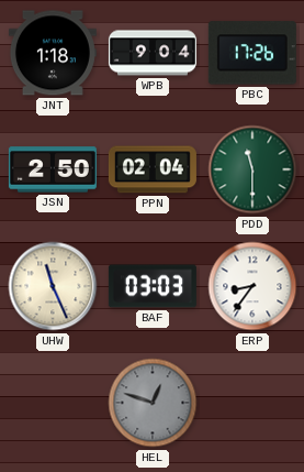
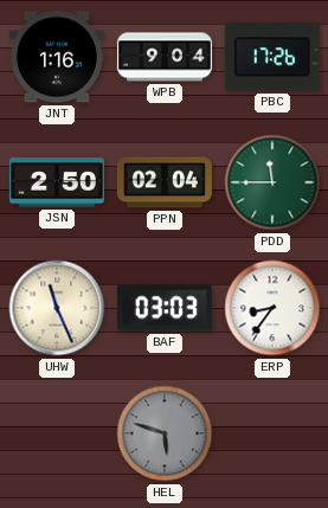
JNT: 1:18 -> 1:16 (57, 57)
PDD: 11:30 -> 11:45 (272, 182)
HEL: 12:48 -> 5:48 (165, 433)
